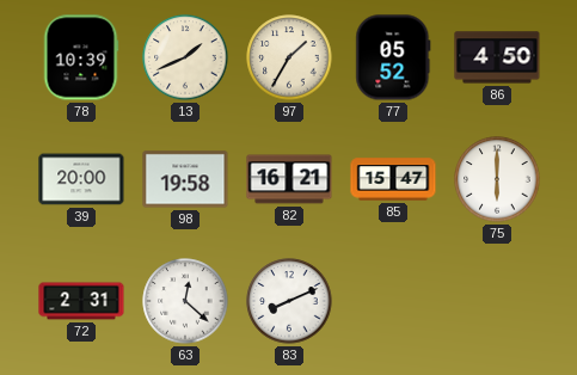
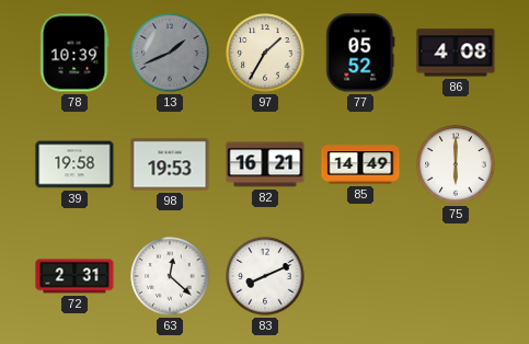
13 dial: cream -> grey (170, 53)
86: 4:50 -> 4:08 (456, 53)
39: 20:00 -> 19:58 (74, 164)
98: 19:58 -> 19:53 (170, 164)
85: 15:47 -> 14:49 (360, 164)
